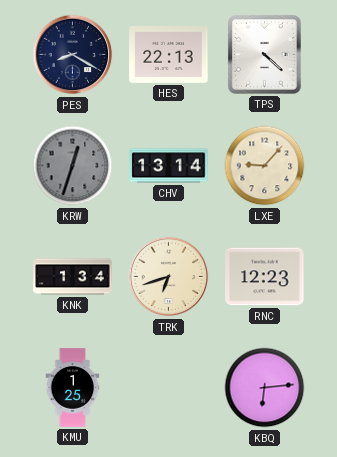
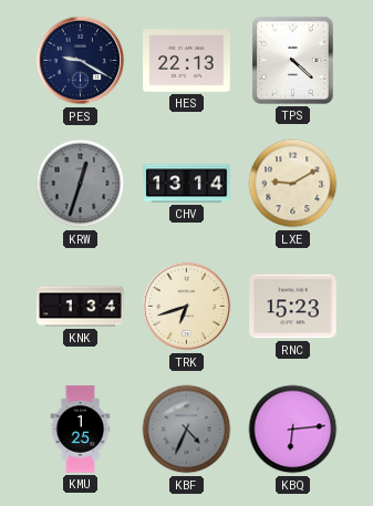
PES: 8:20 -> 9:20 (81, 61)
LXE: 9:07 -> 9:10 (293, 184)
RNC: 12:23 -> 15:23 (293, 307)
KBF: none -> 4:34 (187, 430)
